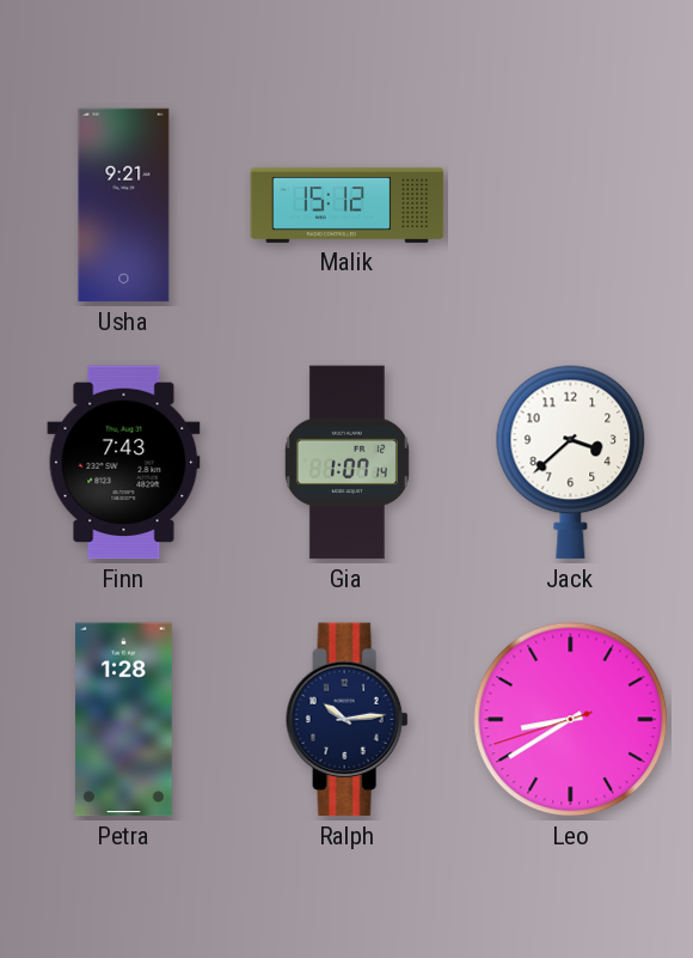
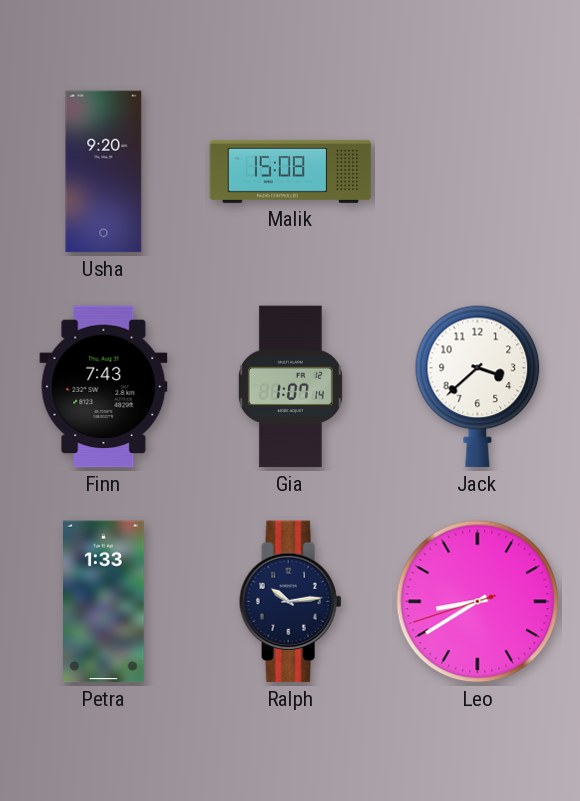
Usha: 9:21 -> 9:20 (104, 172)
Malik: 15:12 -> 15:08 (291, 171)
Petra: 1:28 -> 1:33 (104, 602)
